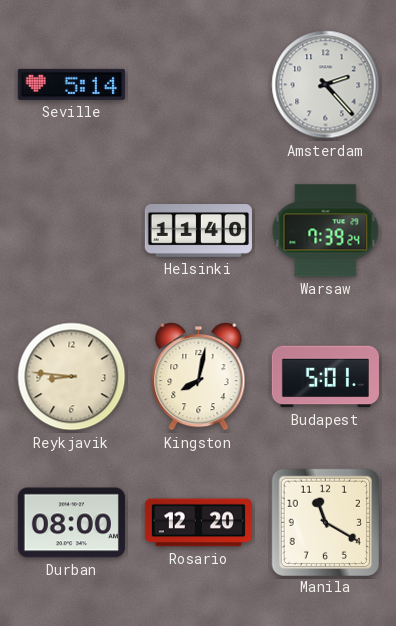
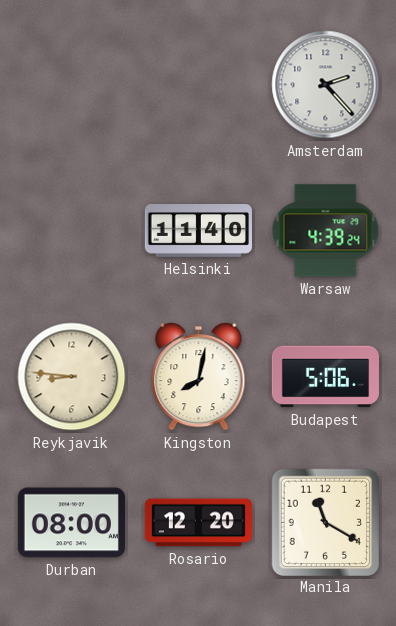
Seville: 5:14 -> none (71, 84)
Warsaw: 7:39 -> 4:39 (326, 231)
Budapest: 5:01 -> 5:06 (325, 377)
